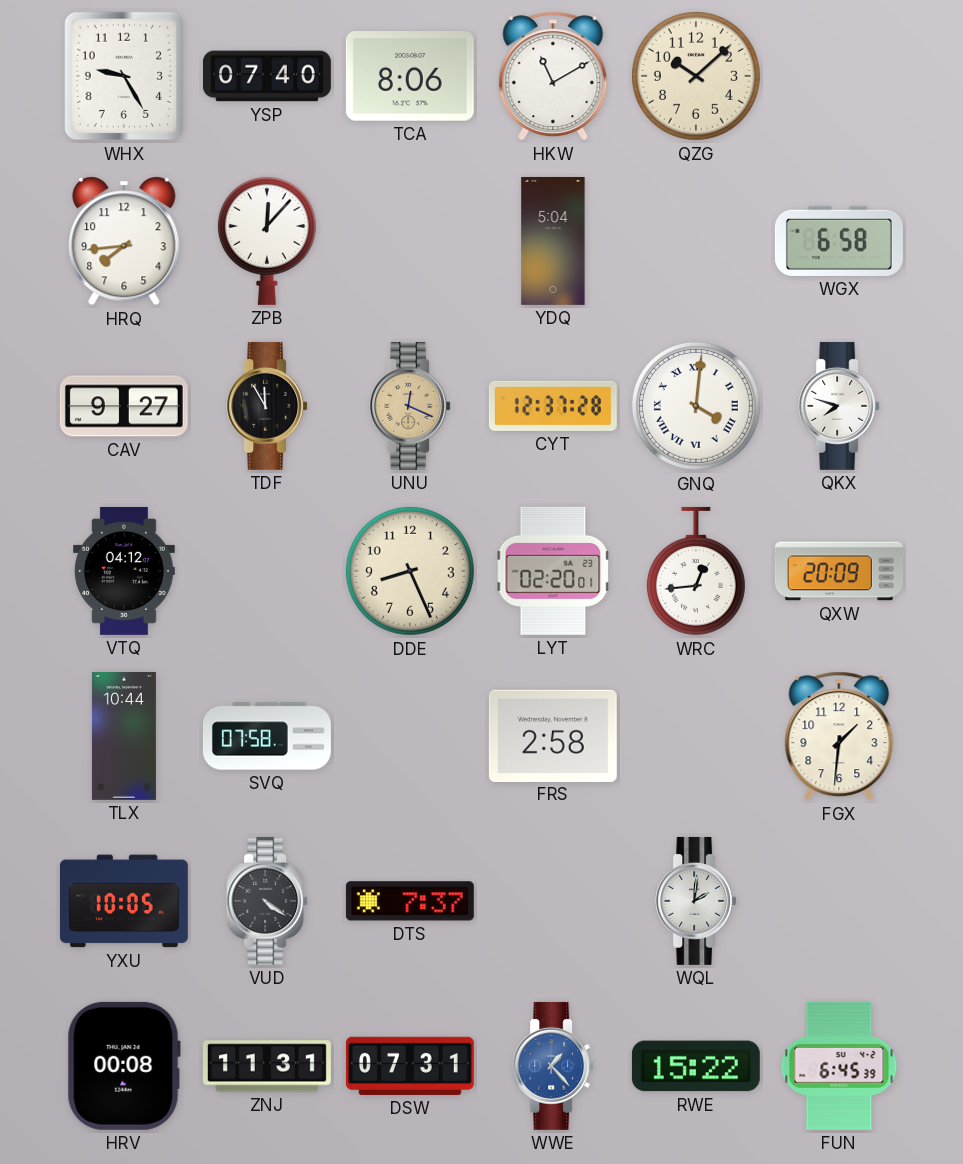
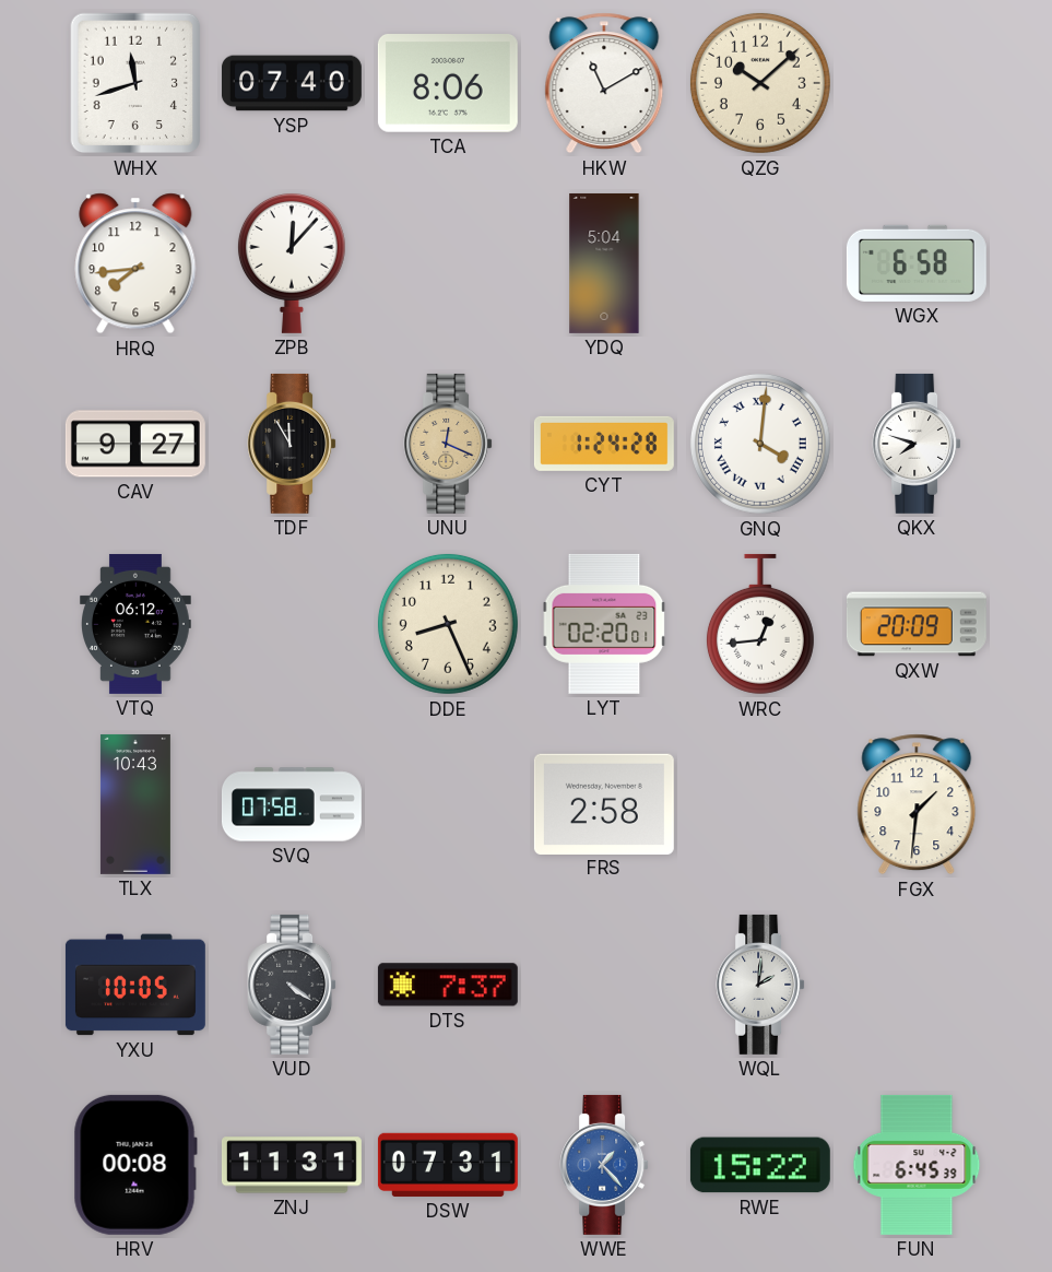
WHX: 9:25 -> 11:42 (135, 83)
CYT: 12:37 -> 1:24 (604, 444)
VTQ: 04:12 -> 06:12 (137, 624)
TLX: 10:44 -> 10:43 (135, 804)
